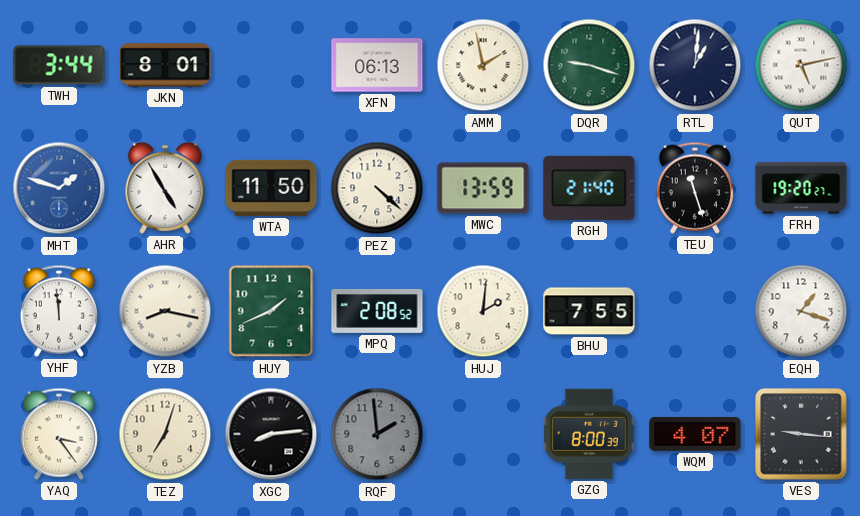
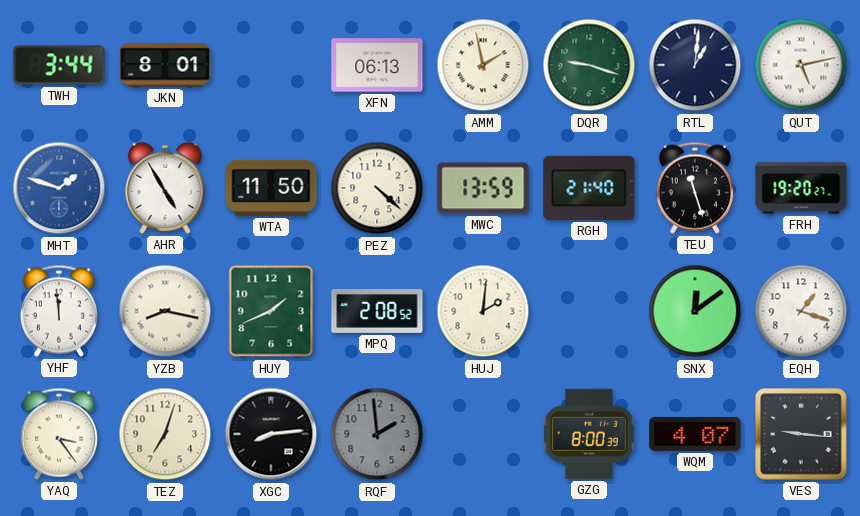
BHU: 7:55 -> none (589, 311)
SNX: none -> 12:09 (695, 311)
